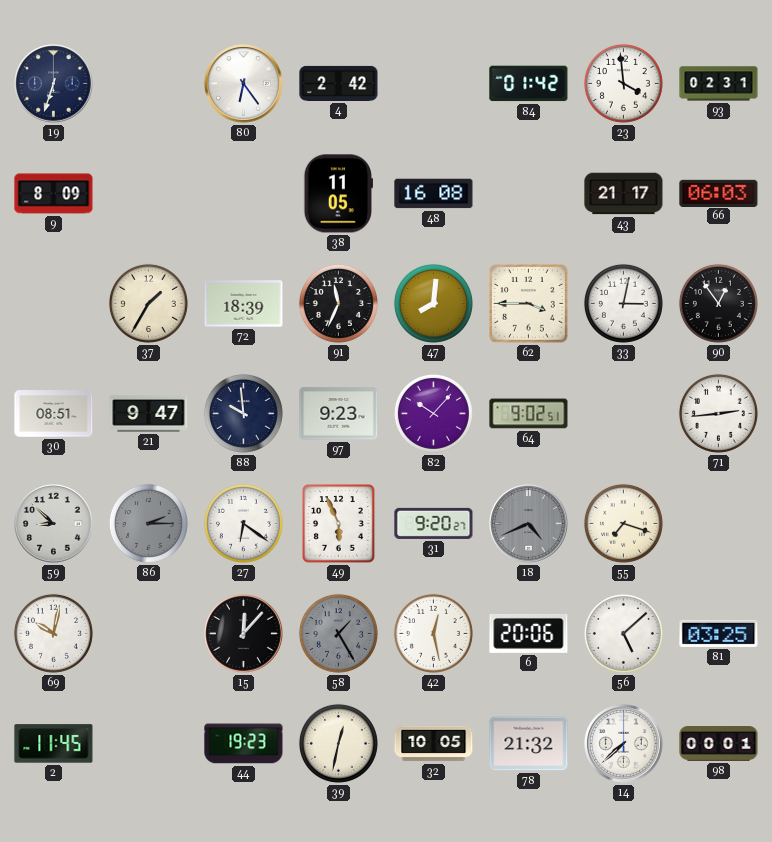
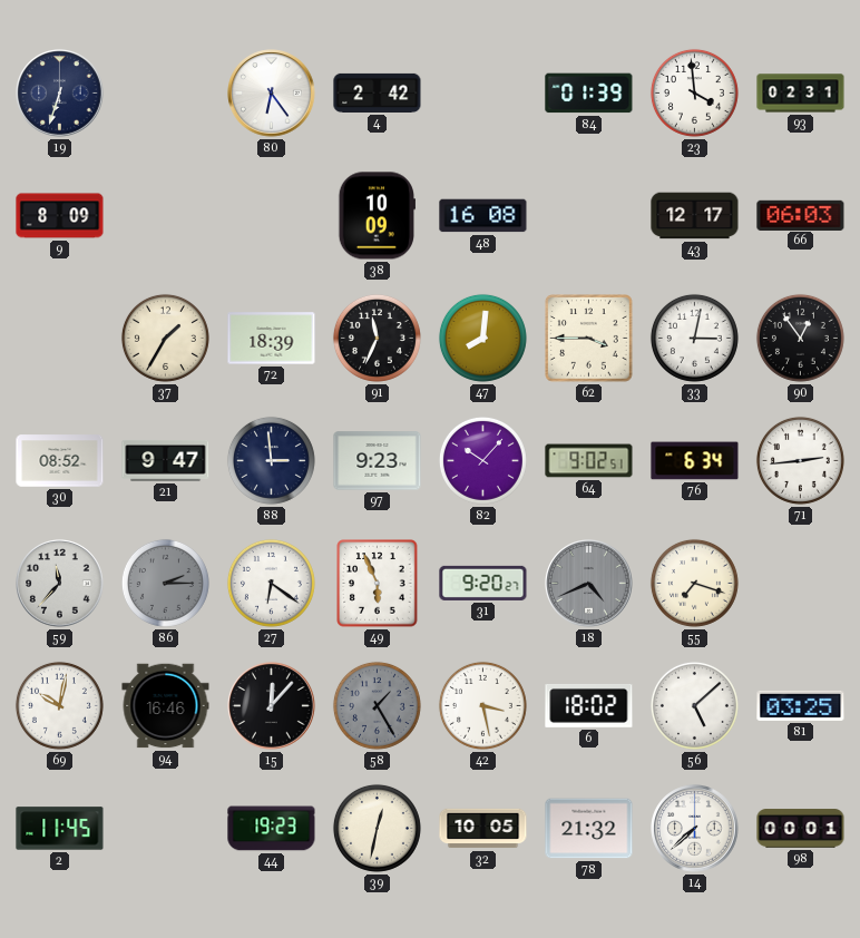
84: 01:42 -> 01:39 (589, 94)
38: 11:05 -> 10:09 (377, 216)
43: 21:17 -> 12:17 (695, 216)
30: 08:51 -> 08:52 (60, 461)
88: 9:59 -> 2:59 (271, 460)
76: none -> 6:34 (695, 461)
59: 8:52 -> 11:37 (60, 584)
94: none -> 16:46 (166, 706)
42: 12:28 -> 3:28 (482, 705)
6: 20:06 -> 18:02 (589, 705)
